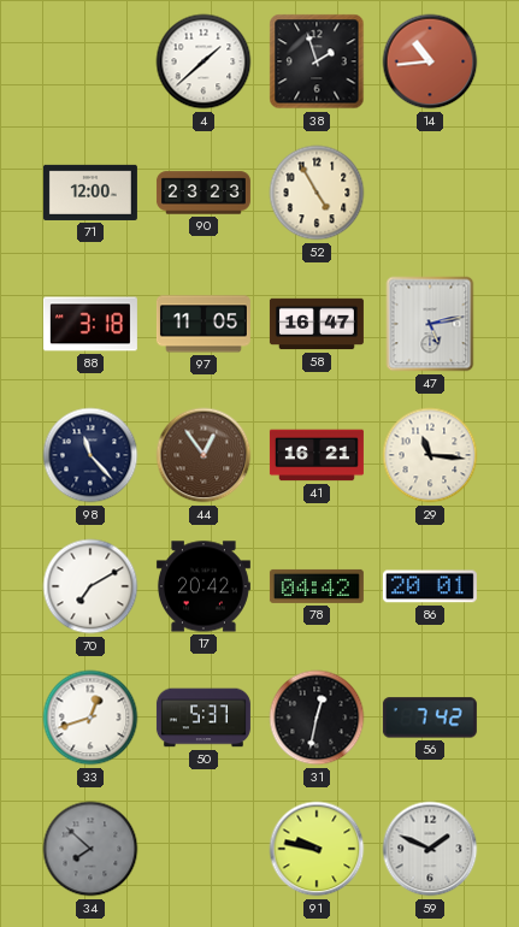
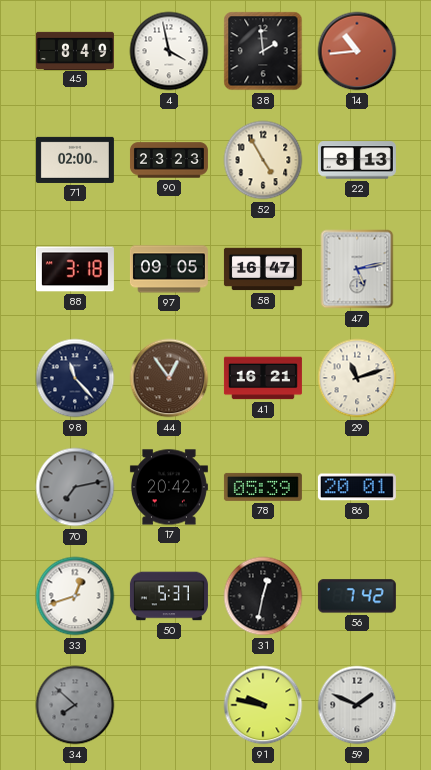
45: none -> 8:49 (75, 50)
4: 1:38 -> 3:58 (169, 51)
38: 1:57 -> 1:59 (263, 51)
71: 12:00 -> 02:00 (75, 160)
22: none -> 8:13 (357, 160)
97: 11:05 -> 09:05 (169, 269)
29: 11:16 -> 11:12 (357, 378)
70: 7:10 -> 7:13 (75, 487)
70 dial: white -> grey (75, 487)
78: 04:42 -> 05:39 (263, 487)
